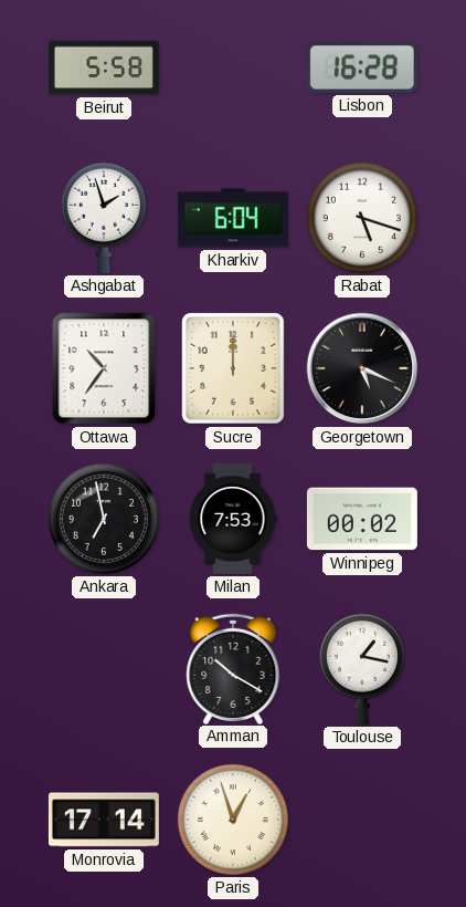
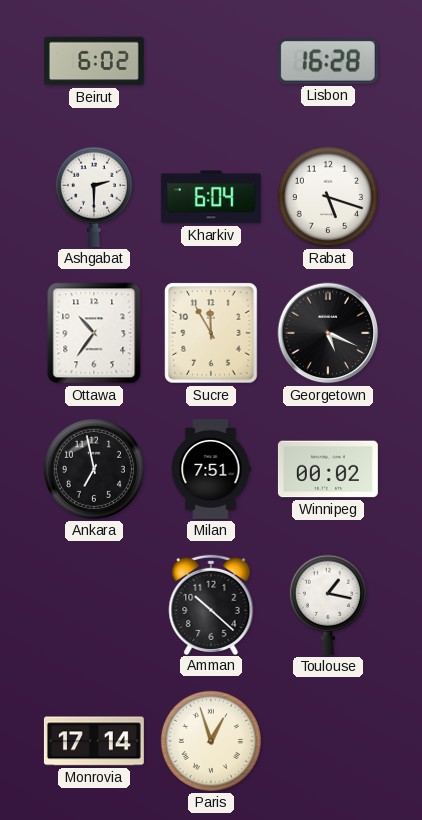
Beirut: 5:58 -> 6:02 (94, 61)
Ashgabat: 1:57 -> 2:30 (94, 197)
Sucre: 12:00 -> 11:55 (211, 333)
Milan: 7:53 -> 7:51 (211, 469)
Amman: 10:20 -> 10:22 (211, 604)
